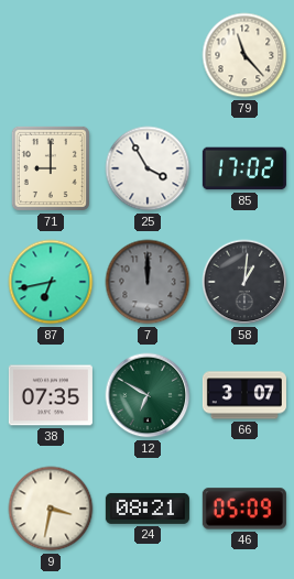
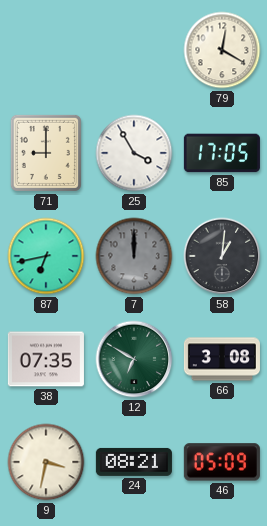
79: 11:23 -> 12:20 (222, 50)
85: 17:02 -> 17:05 (222, 153)
66: 3:07 -> 3:08 (222, 359)
